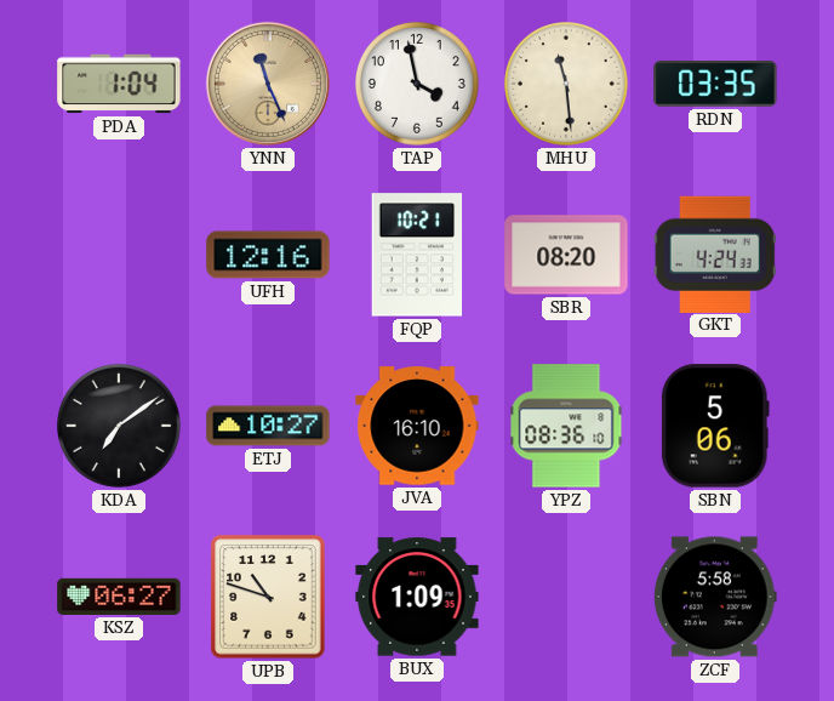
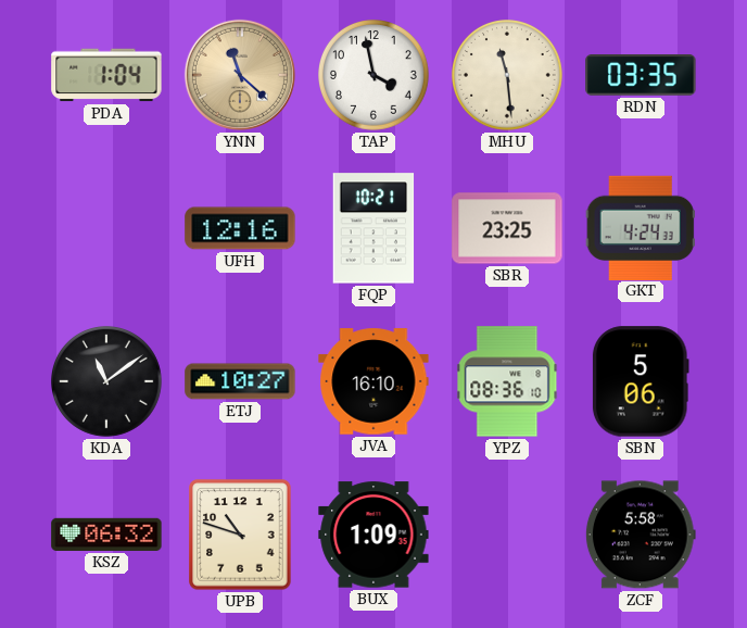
YNN: 11:26 -> 11:22 (240, 75)
SBR: 08:20 -> 23:25 (507, 228)
KDA: 7:09 -> 11:09 (107, 382)
KSZ: 06:27 -> 06:32 (106, 535)
